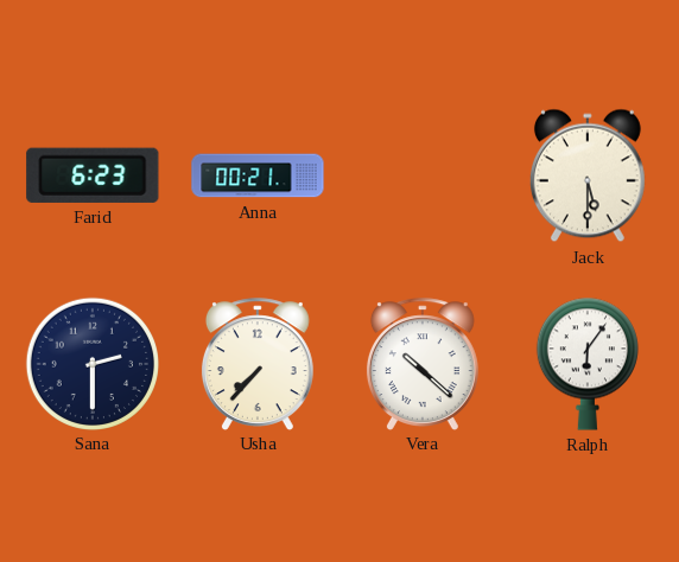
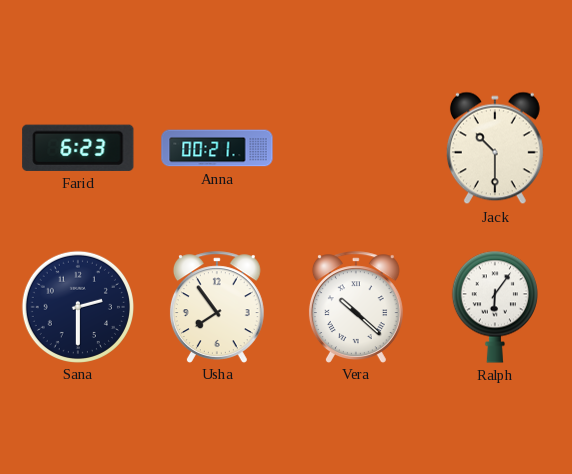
Jack: 5:30 -> 10:30 (495, 148)
Usha: 7:37 -> 7:54 (217, 307)
